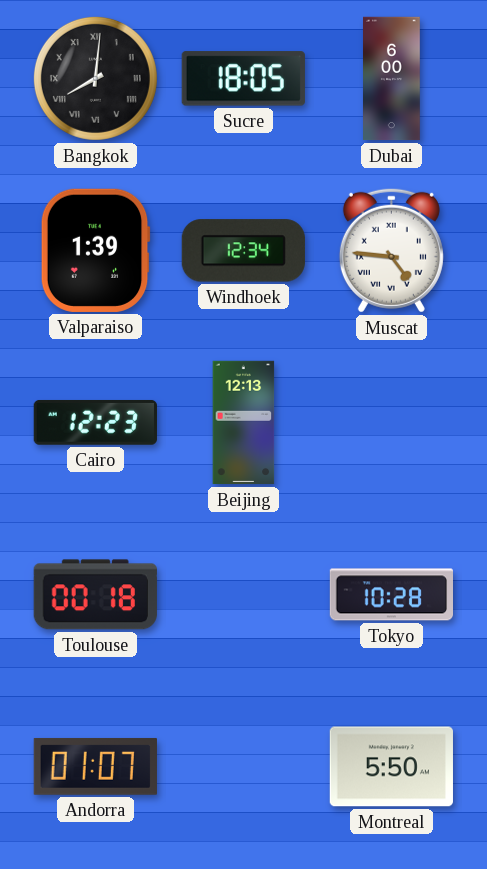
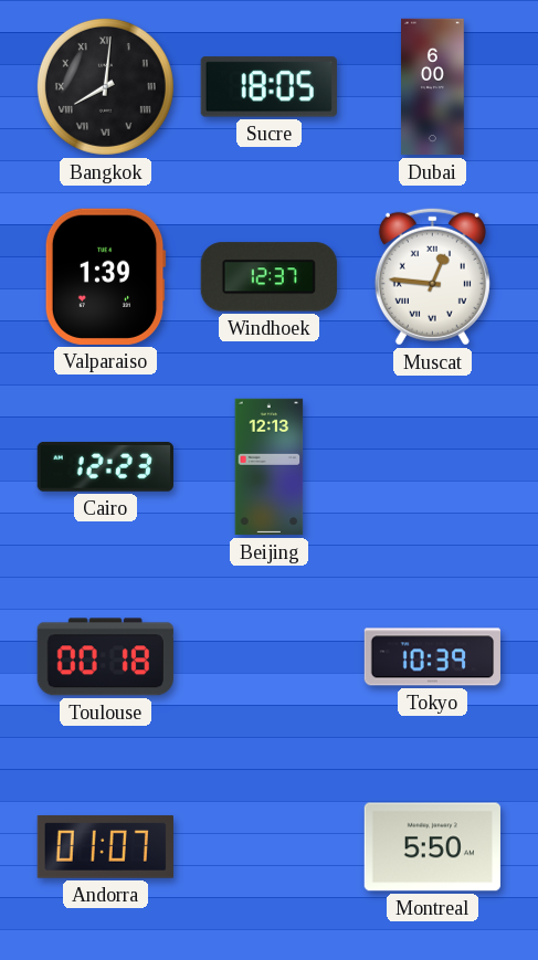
Windhoek: 12:34 -> 12:37 (268, 277)
Muscat: 4:46 -> 12:46 (432, 276)
Tokyo: 10:28 -> 10:39 (433, 657)
